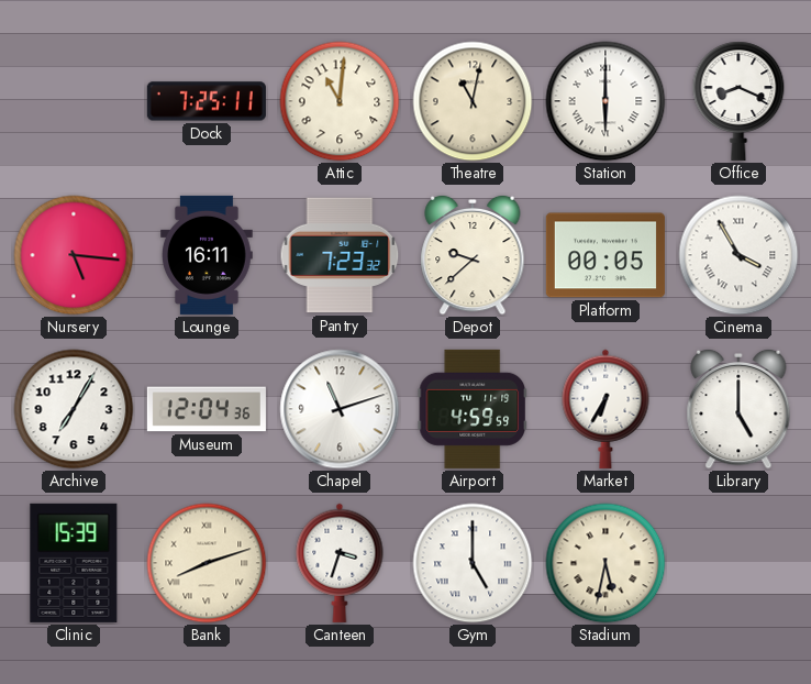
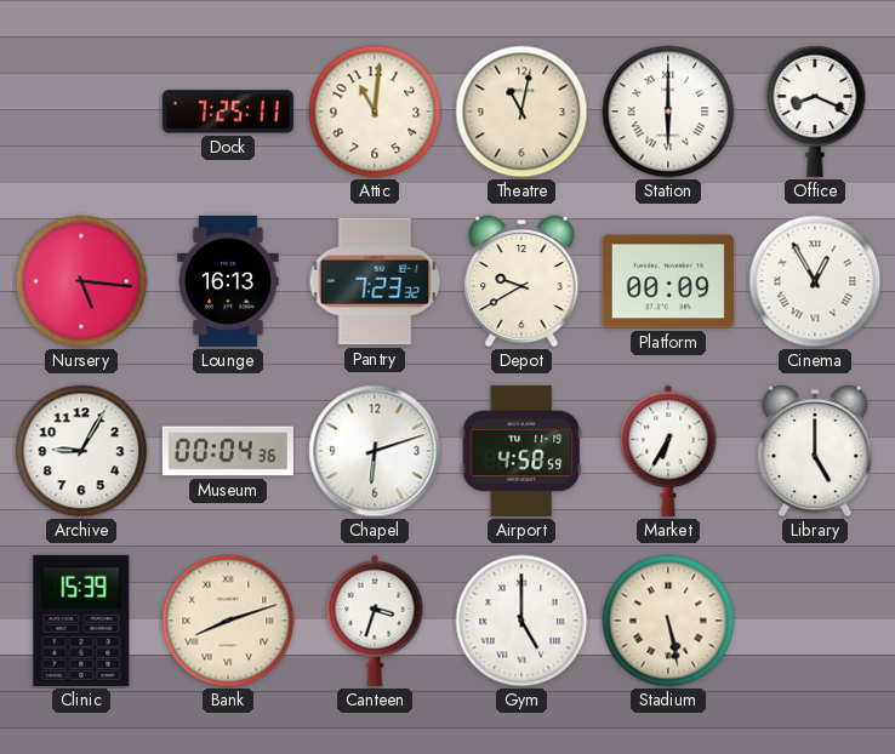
Lounge: 16:11 -> 16:13 (229, 281)
Depot: 9:38 -> 9:40 (521, 281)
Platform: 00:05 -> 00:09 (668, 281)
Cinema: 3:55 -> 12:55 (815, 281)
Archive: 7:05 -> 9:05 (81, 451)
Museum: 12:04 -> 00:04 (228, 451)
Chapel: 11:12 -> 6:12 (375, 451)
Airport: 4:59 -> 4:58 (520, 451)
Stadium: 5:32 -> 5:28 (668, 621)
